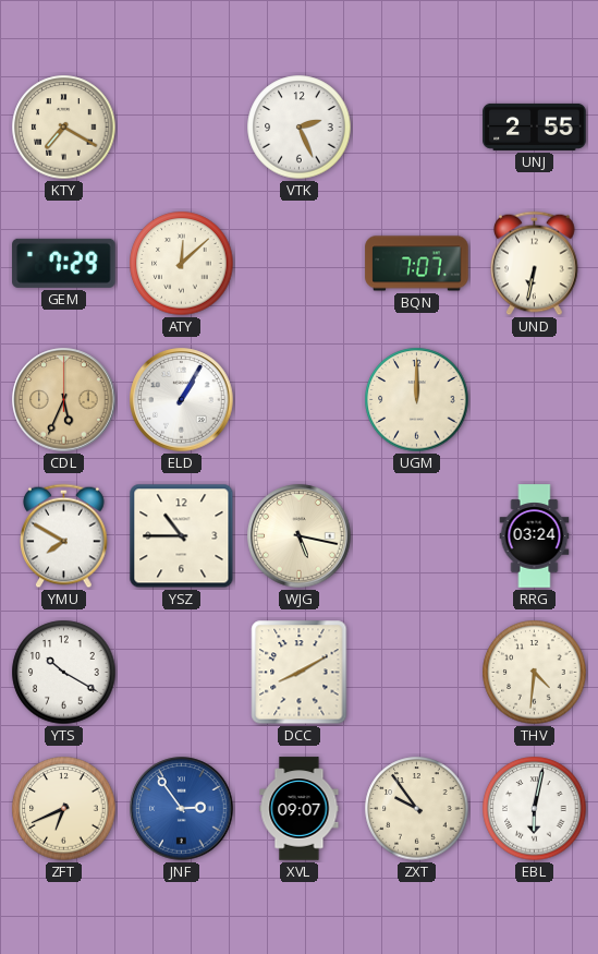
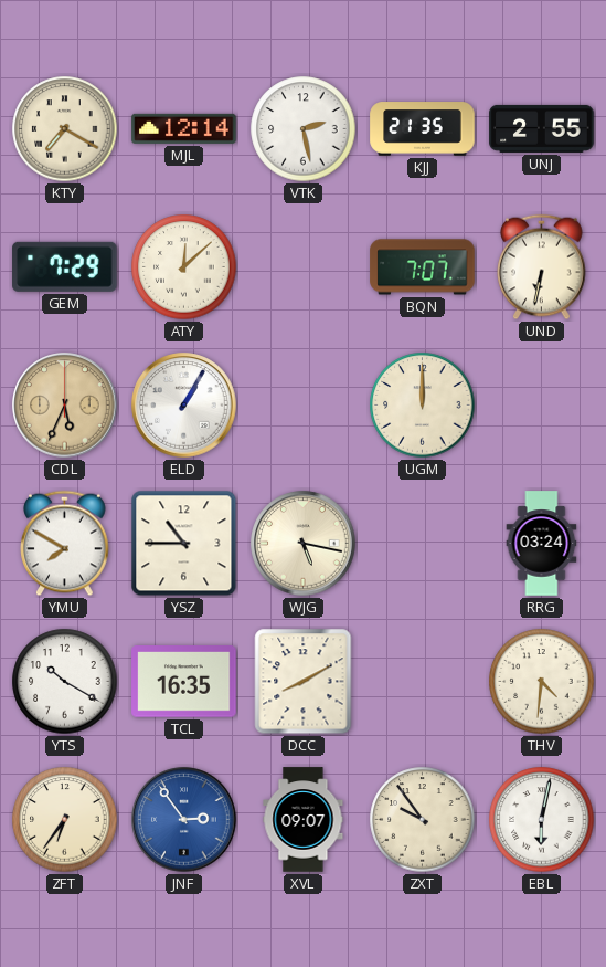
MJL: none -> 12:14 (184, 128)
VTK: 2:26 -> 2:28 (304, 129)
KJJ: none -> 21:35 (423, 129)
TCL: none -> 16:35 (184, 682)
ZFT: 6:41 -> 6:36 (65, 820)
